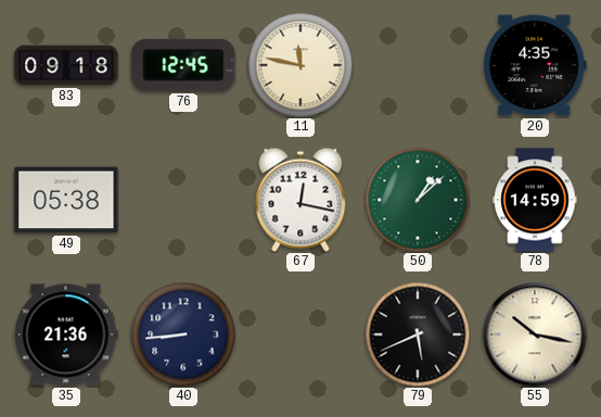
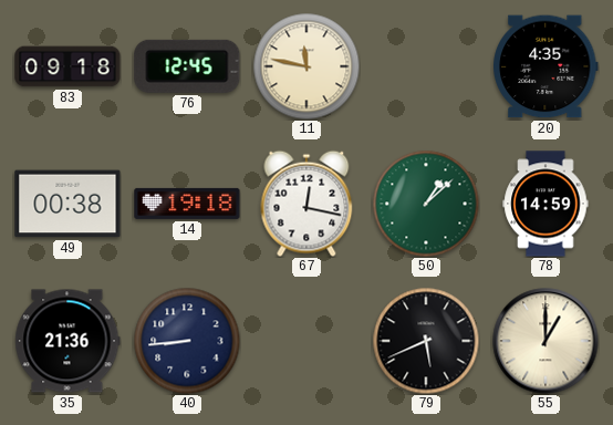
49: 05:38 -> 00:38 (67, 204)
14: none -> 19:18 (187, 204)
55: 10:17 -> 1:00 (546, 341)
